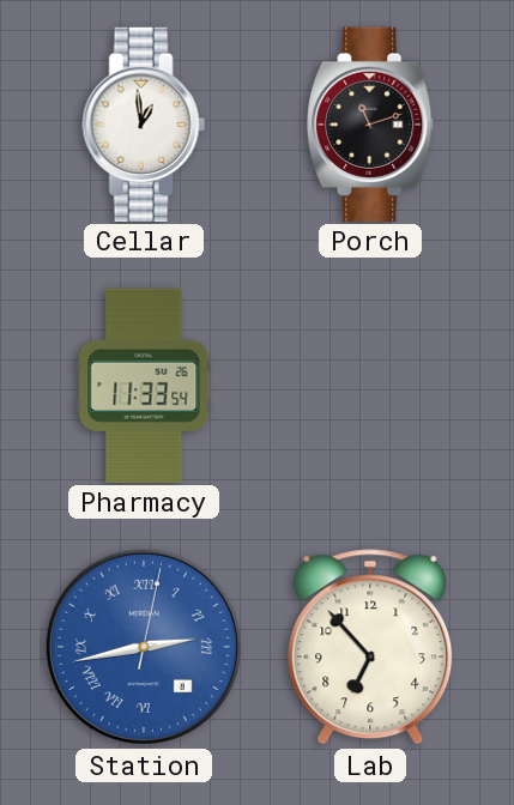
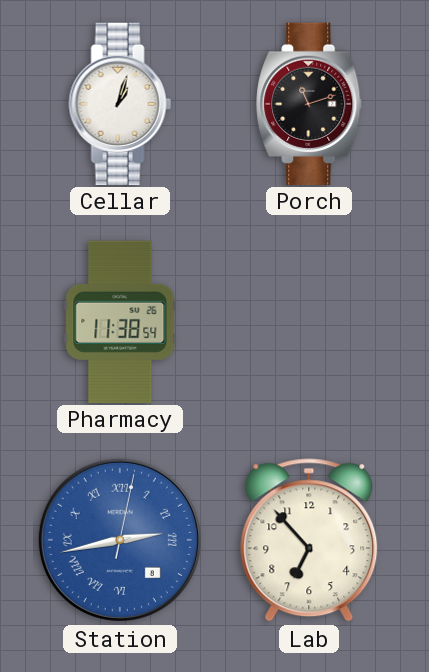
Cellar: 12:59 -> 1:03 (120, 103)
Pharmacy: 11:33 -> 11:38 (120, 321)
